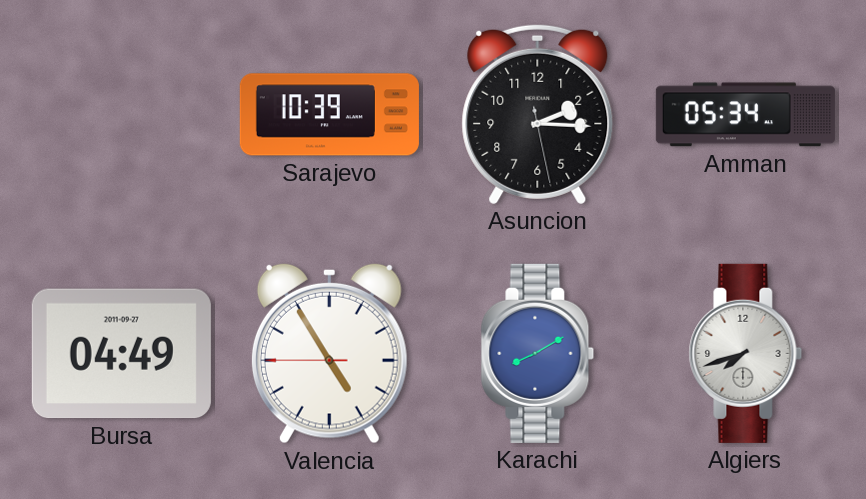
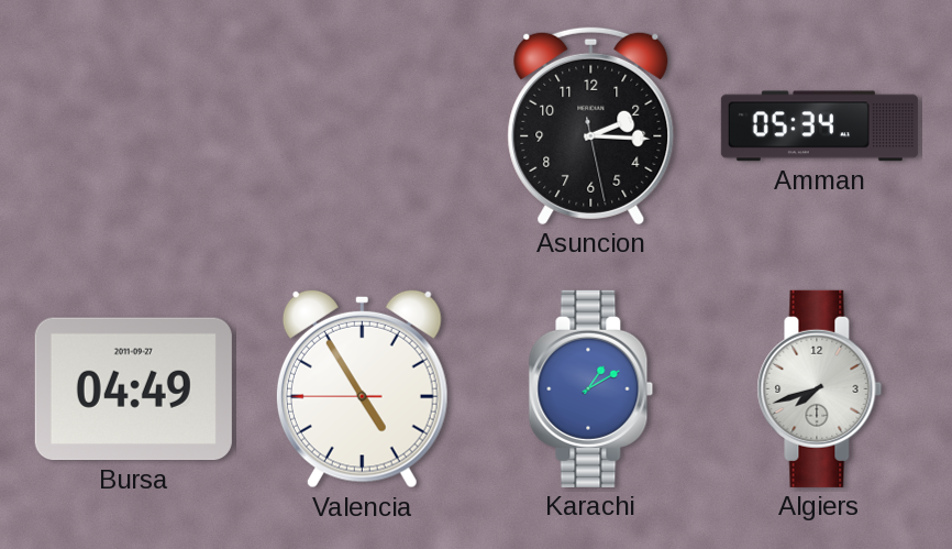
Sarajevo: 10:39 -> none (329, 115)
Karachi: 8:10 -> 1:10 (591, 388)
